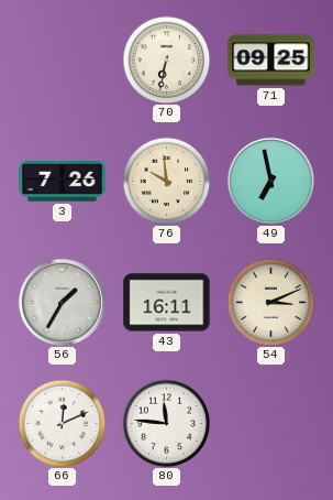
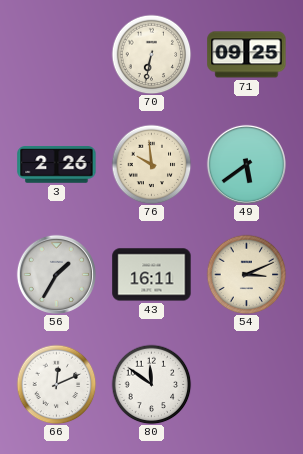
3: 7:26 -> 2:26 (57, 165)
49: 6:58 -> 5:39 (246, 164)
80: 11:46 -> 11:51 (151, 384)
